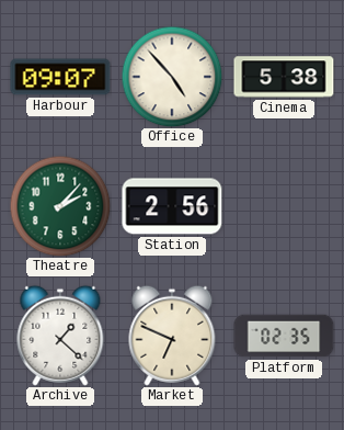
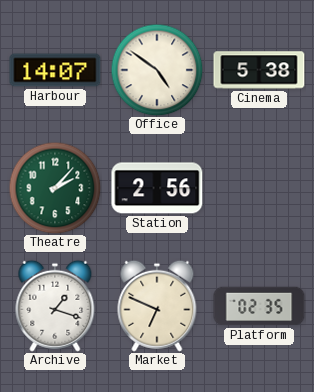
Harbour: 09:07 -> 14:07 (55, 70)
Office: 4:53 -> 4:51 (157, 70)
Archive: 1:22 -> 1:18 (55, 306)
